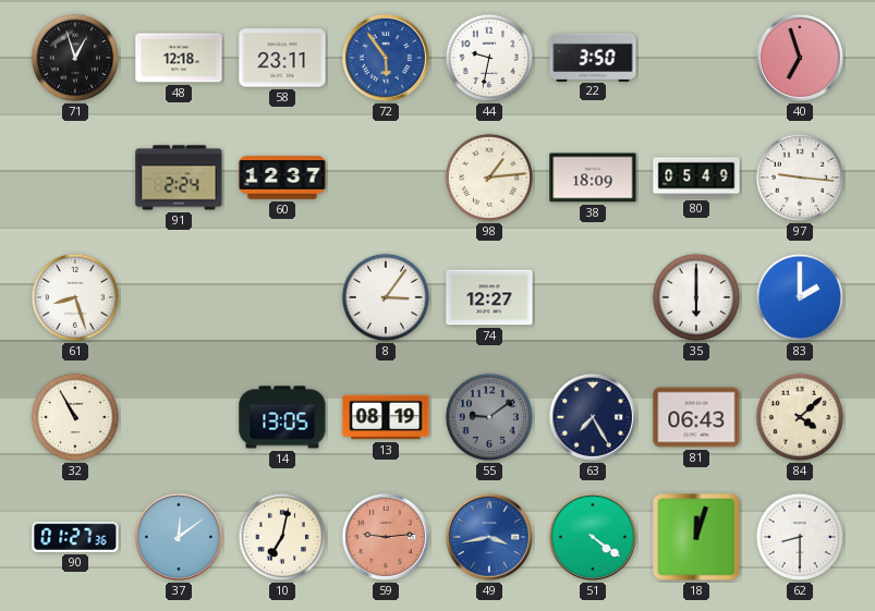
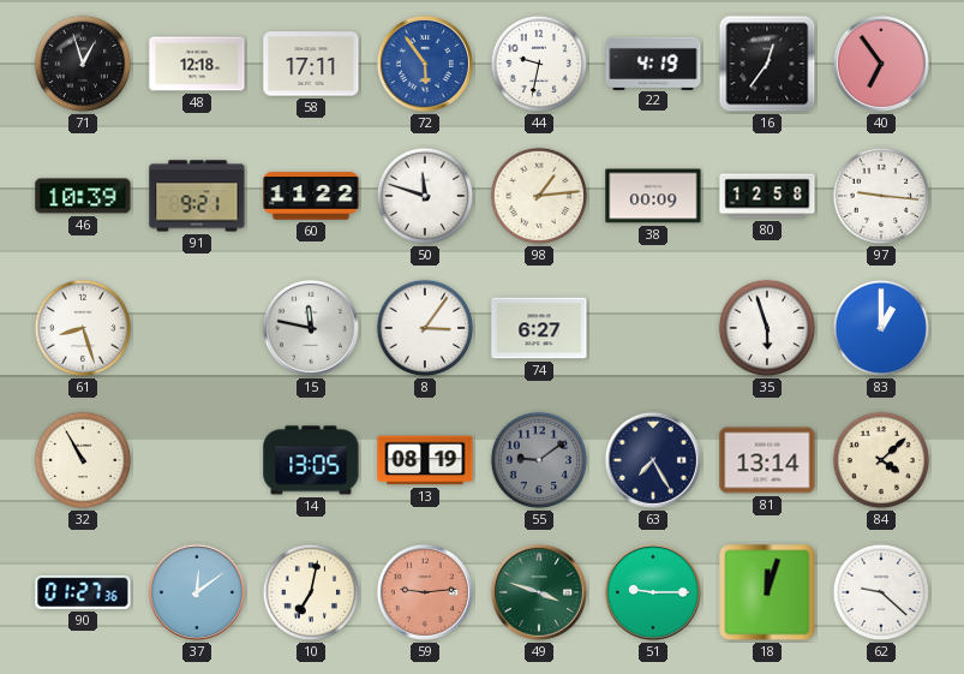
58: 23:11 -> 17:11 (311, 64)
22: 3:50 -> 4:19 (653, 62)
16: none -> 12:36 (767, 64)
40: 6:57 -> 6:54 (881, 64)
46: none -> 10:39 (83, 196)
91: 2:24 -> 9:21 (197, 196)
60: 12:37 -> 11:22 (311, 196)
50: none -> 11:48 (425, 196)
38: 18:09 -> 00:09 (653, 196)
80: 05:49 -> 12:58 (767, 196)
15: none -> 11:47 (311, 328)
74: 12:27 -> 6:27 (539, 328)
35: 6:00 -> 5:57 (767, 328)
83: 2:00 -> 1:00 (881, 328)
81: 06:43 -> 13:14 (767, 460)
49: 3:43 -> 3:48 (539, 592)
49 dial: blue -> green (539, 592)
51: 4:21 -> 9:15 (653, 592)
62: 8:30 -> 9:22 (881, 592)
